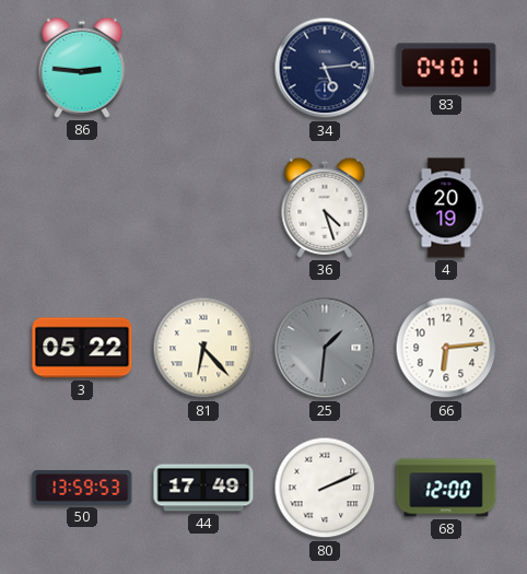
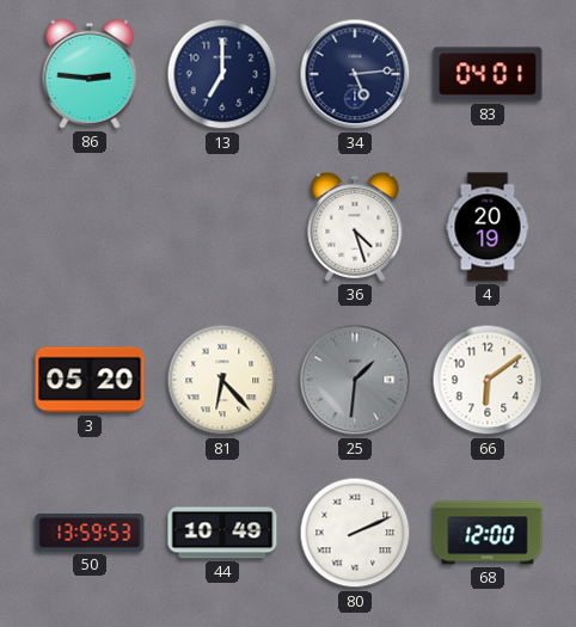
13: none -> 7:00 (222, 74)
3: 05:22 -> 05:20 (90, 380)
66: 6:14 -> 6:09 (488, 380)
44: 17:49 -> 10:49 (222, 533)
